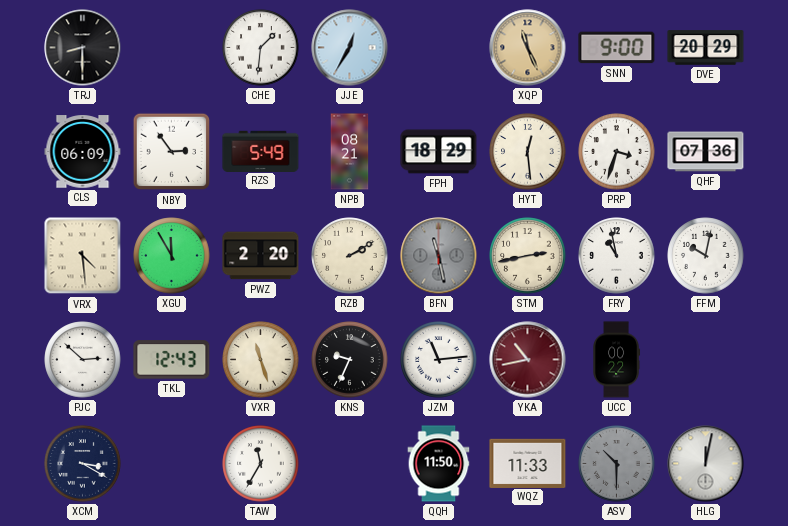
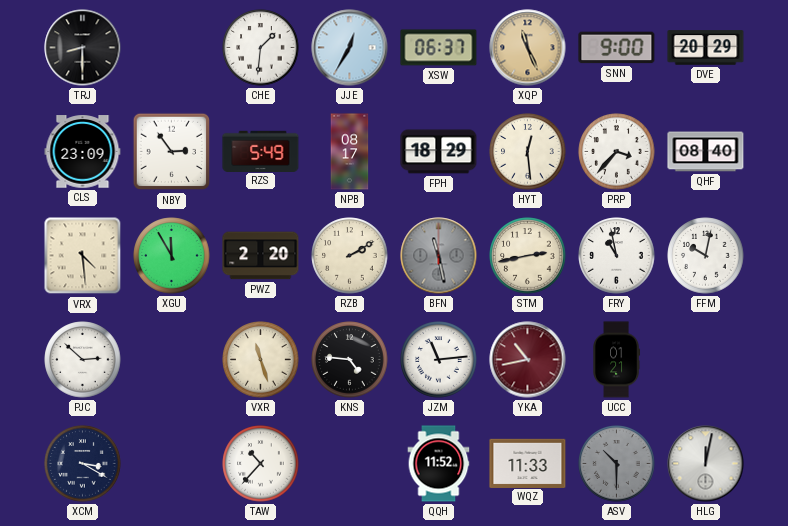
XSW: none -> 06:37 (439, 48)
CLS: 06:09 -> 23:09 (83, 152)
NPB: 08:21 -> 08:17 (350, 152)
PRP: 3:33 -> 3:37 (617, 152)
QHF: 07:36 -> 08:40 (706, 152)
TKL: 12:43 -> none (172, 360)
KNS: 9:34 -> 4:46 (350, 360)
UCC: 00:22 -> 01:21 (617, 360)
TAW: 11:35 -> 10:37 (261, 464)
QQH: 11:50 -> 11:52 (439, 464)
